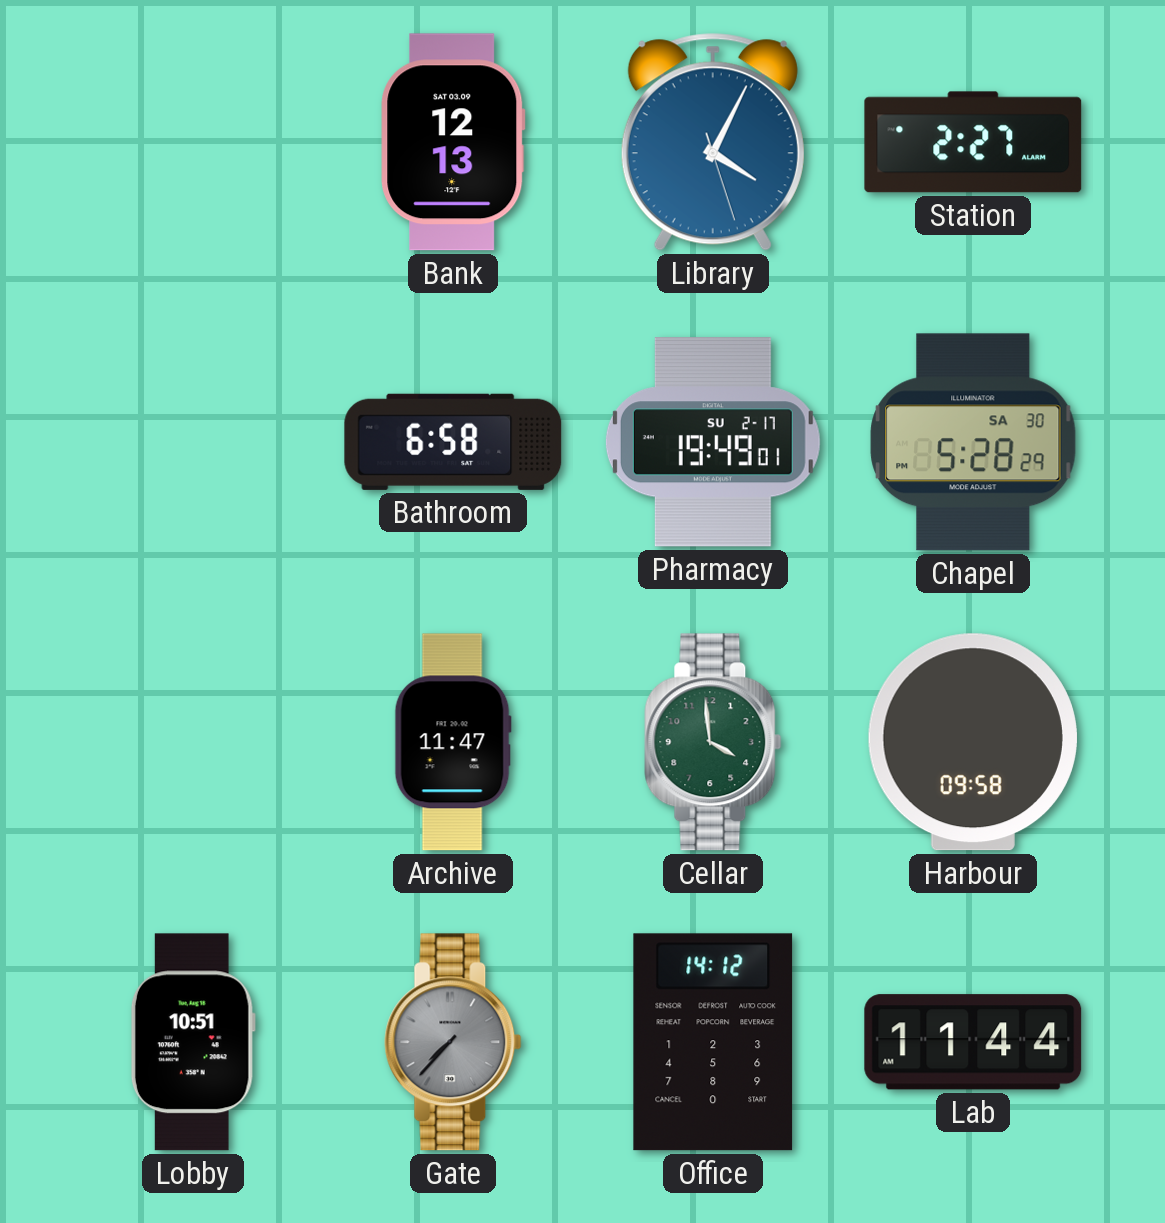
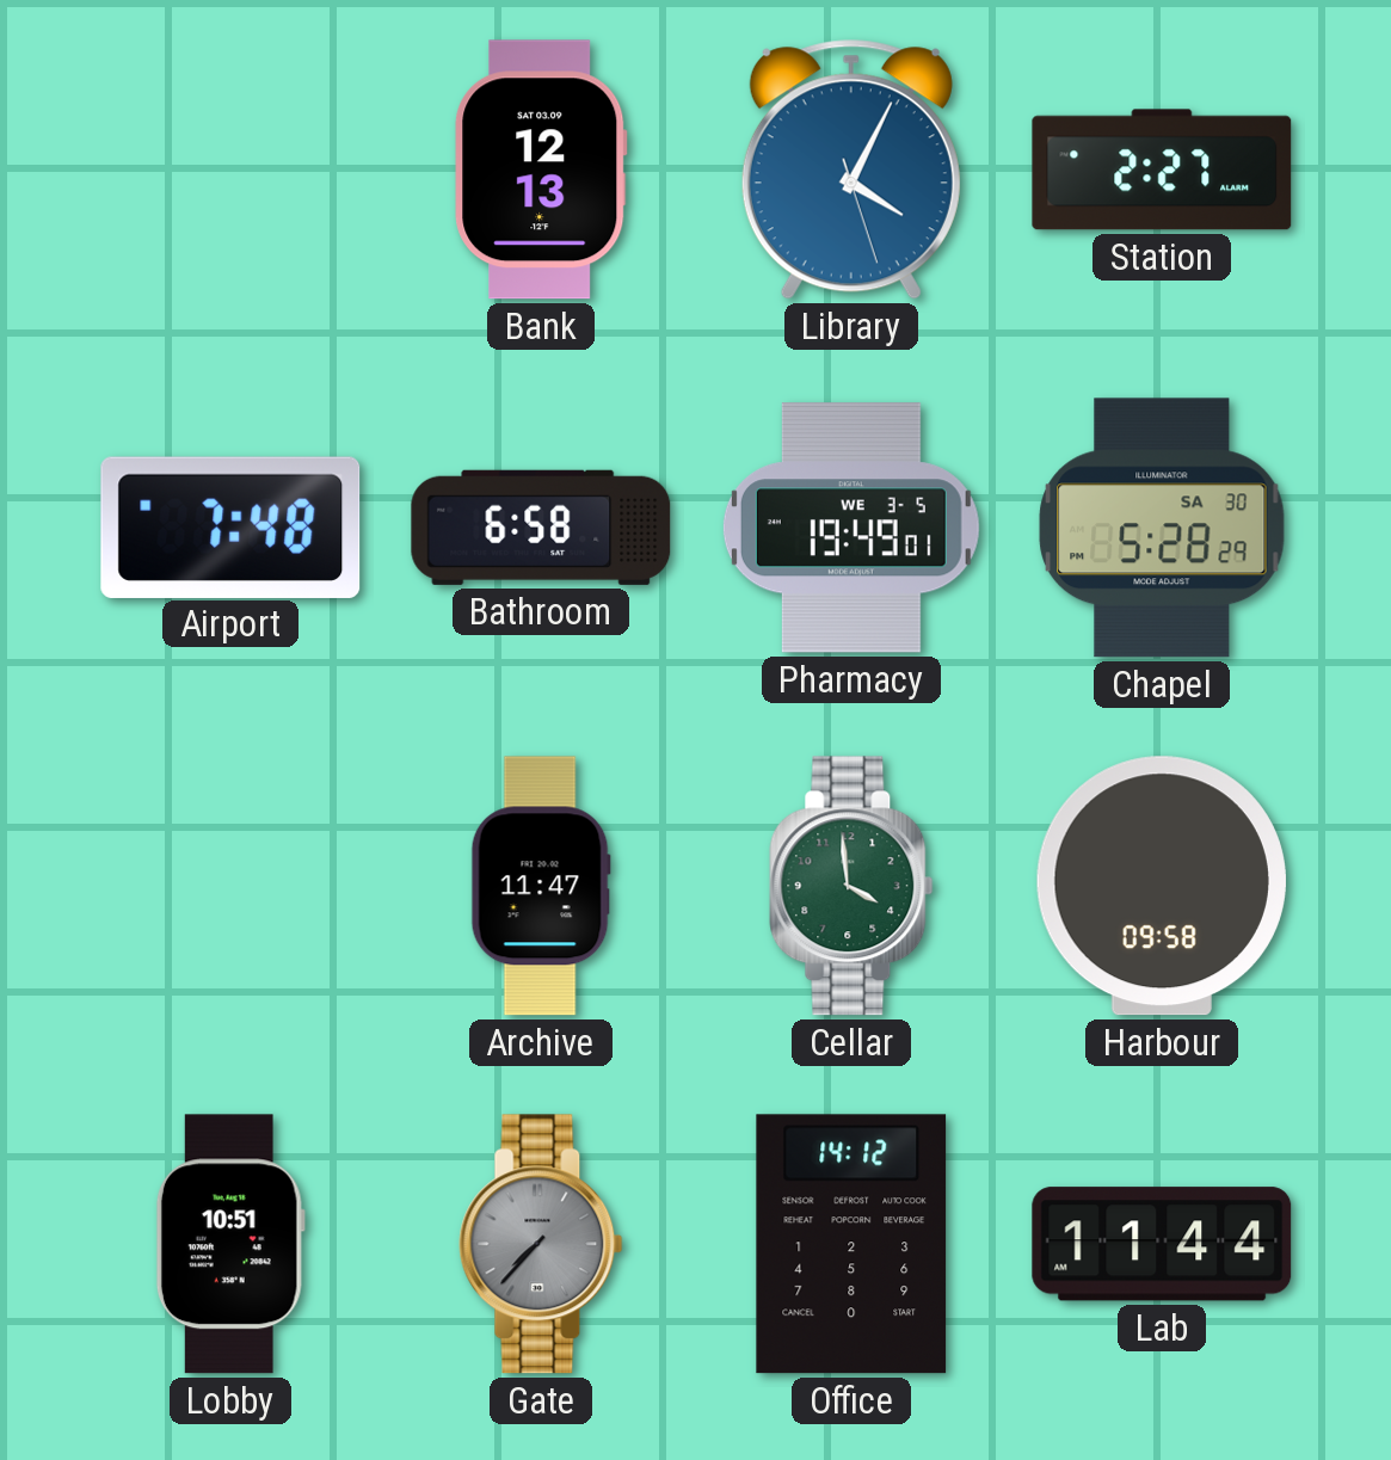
Airport: none -> 7:48 (230, 526)
Pharmacy date: SU 2-17 -> WE 3-5 (851, 528)
